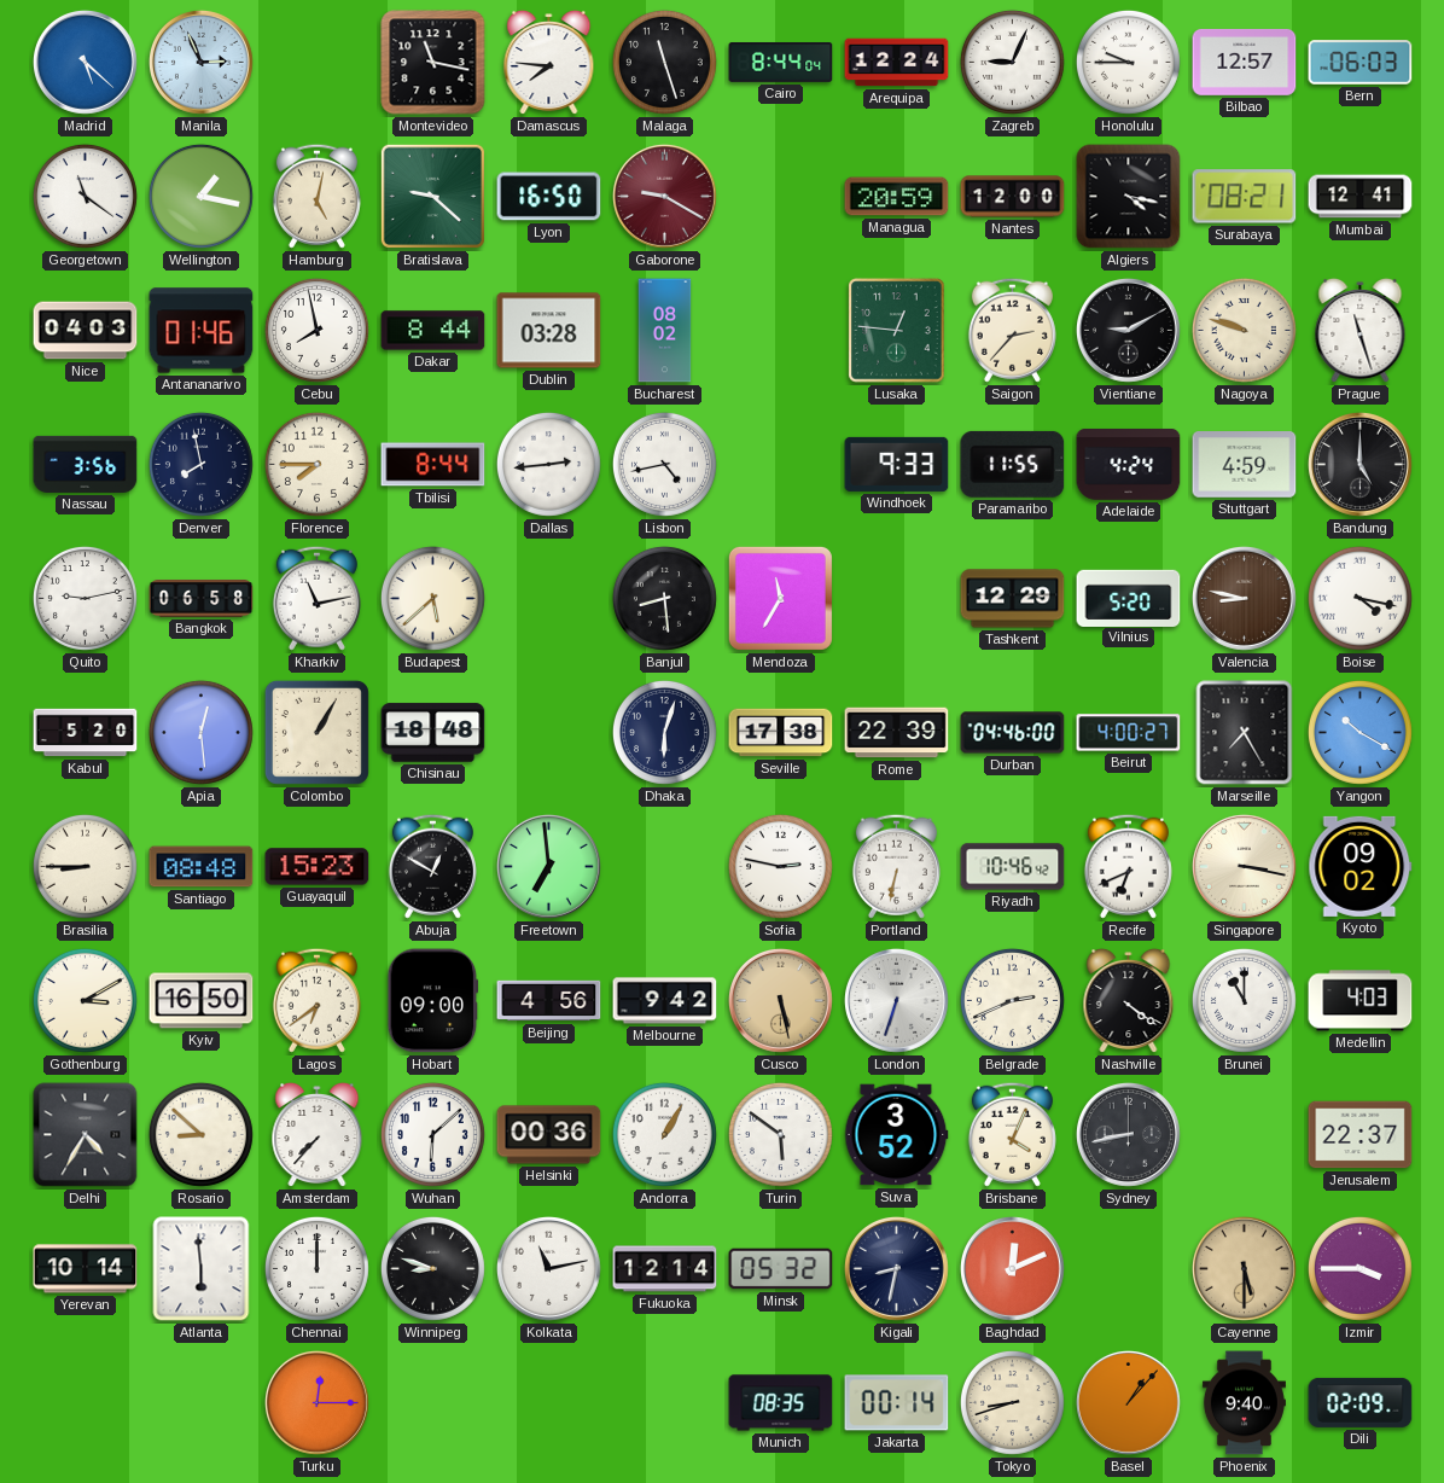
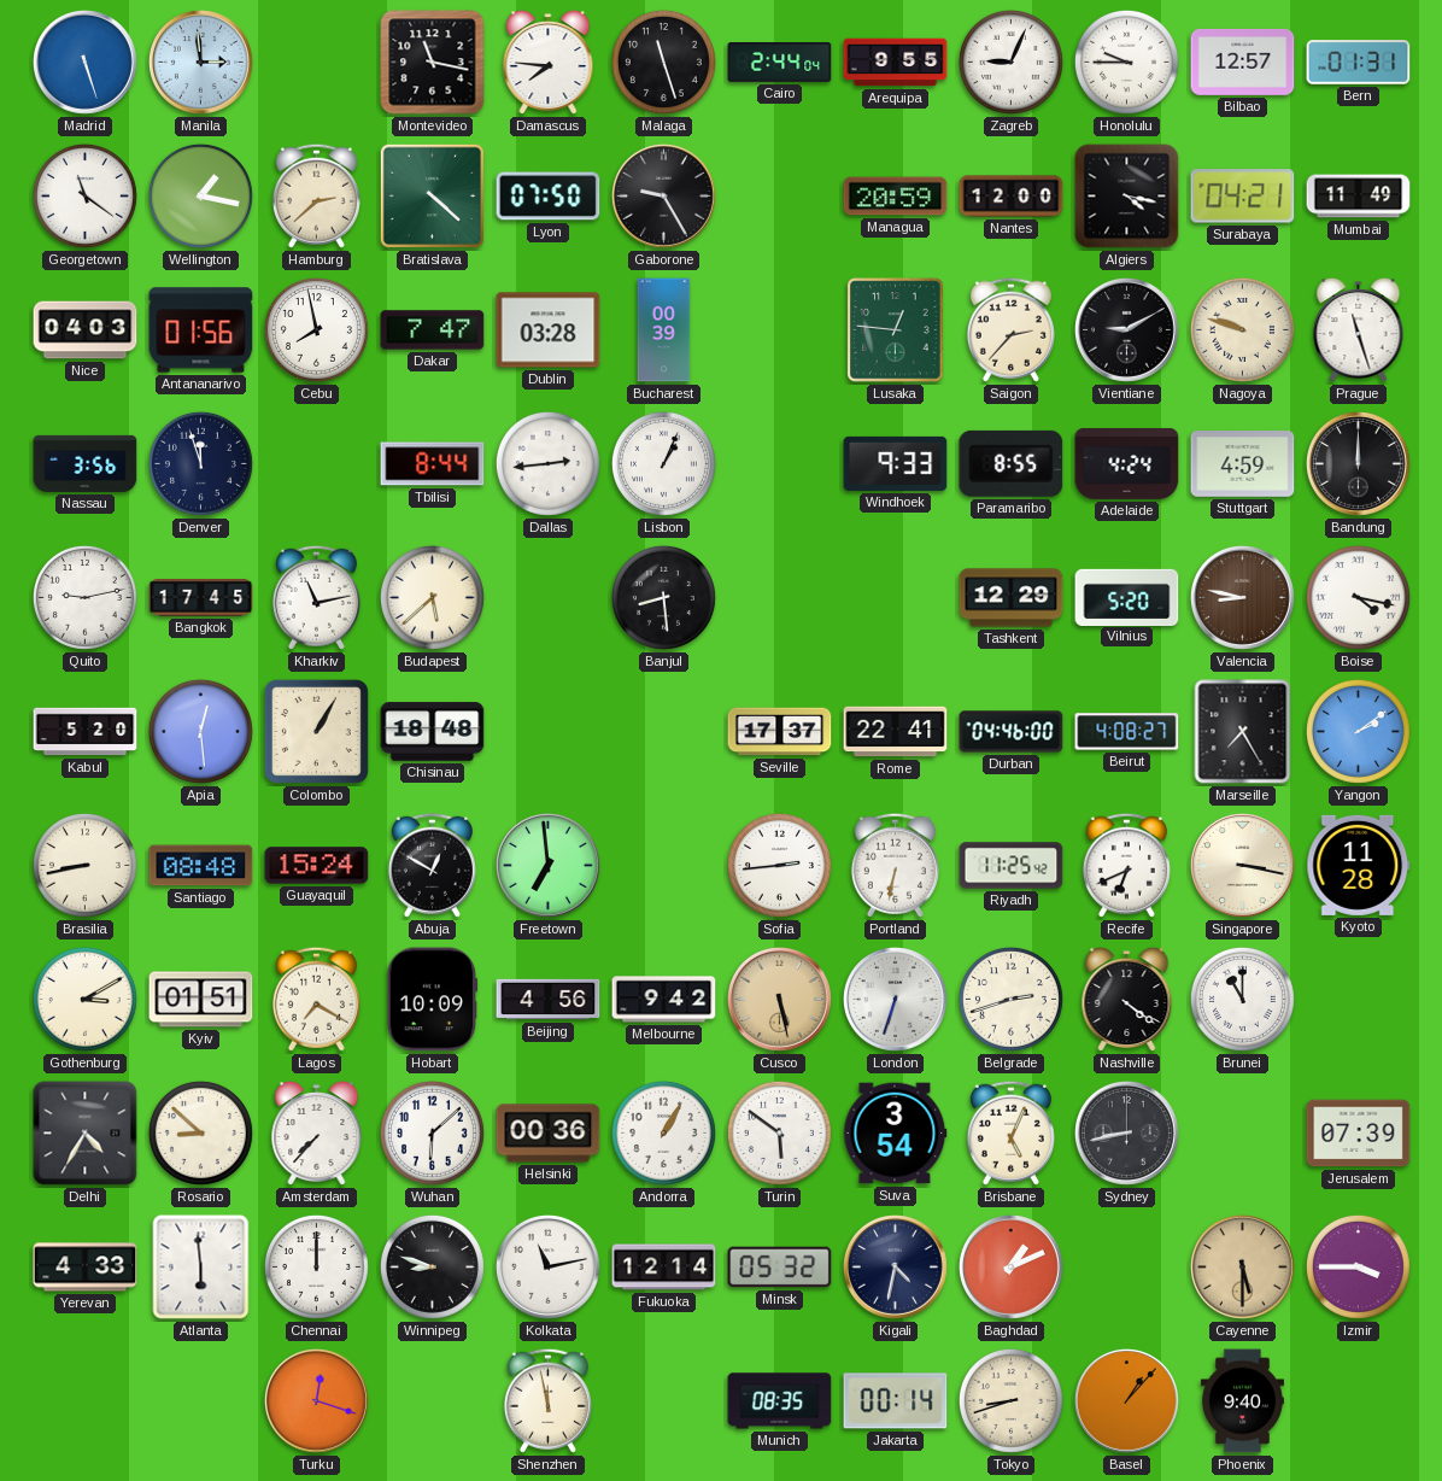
Madrid: 5:22 -> 5:27 (84, 62)
Manila: 2:56 -> 2:59 (200, 62)
Cairo: 8:44 -> 2:44 (780, 63)
Arequipa: 12:24 -> 9:55 (896, 63)
Bern: 06:03 -> 01:31 (1359, 63)
Hamburg: 5:02 -> 2:38 (316, 195)
Bratislava: 9:22 -> 4:22 (432, 195)
Lyon: 16:50 -> 07:50 (549, 197)
Gaborone: 9:20 -> 9:25 (663, 195)
Gaborone dial: burgundy -> black (663, 195)
Surabaya: 08:21 -> 04:21 (1243, 197)
Mumbai: 12:41 -> 11:49 (1359, 197)
Antananarivo: 01:46 -> 01:56 (201, 330)
Dakar: 8:44 -> 7:47 (433, 330)
Bucharest: 08:02 -> 00:39 (664, 330)
Denver: 7:58 -> 11:57 (200, 463)
Florence: 7:45 -> none (316, 464)
Lisbon: 4:43 -> 1:04 (663, 463)
Paramaribo: 11:55 -> 8:55 (1012, 463)
Bandung: 5:00 -> 12:00 (1358, 463)
Bangkok: 06:58 -> 17:45 (201, 598)
Mendoza: 11:35 -> none (780, 598)
Dhaka: 6:03 -> none (664, 732)
Seville: 17:38 -> 17:37 (780, 732)
Rome: 22:39 -> 22:41 (896, 732)
Beirut: 4:00 -> 4:08 (1127, 732)
Yangon: 10:20 -> 2:09 (1358, 731)
Brasilia: 8:45 -> 8:43 (84, 865)
Guayaquil: 15:23 -> 15:24 (317, 866)
Sofia: 2:47 -> 2:44 (779, 865)
Riyadh: 10:46 -> 11:25 (1012, 866)
Kyoto: 09:02 -> 11:28 (1359, 865)
Kyiv: 16:50 -> 01:51 (201, 1000)
Lagos: 6:39 -> 7:20 (316, 999)
Hobart: 09:00 -> 10:09 (433, 1000)
Belgrade: 2:41 -> 2:42 (1010, 999)
Medellin: 4:03 -> none (1361, 1001)
Suva: 3:52 -> 3:54 (895, 1134)
Brisbane: 4:04 -> 5:04 (1010, 1132)
Jerusalem: 22:37 -> 07:39 (1359, 1134)
Yerevan: 10:14 -> 4:33 (86, 1268)
Kigali: 8:32 -> 4:32 (895, 1266)
Baghdad: 12:11 -> 1:11 (1010, 1266)
Turku: 12:15 -> 12:18 (316, 1400)
Shenzhen: none -> 11:58 (547, 1400)
Dili: 02:09 -> none (1361, 1402)
